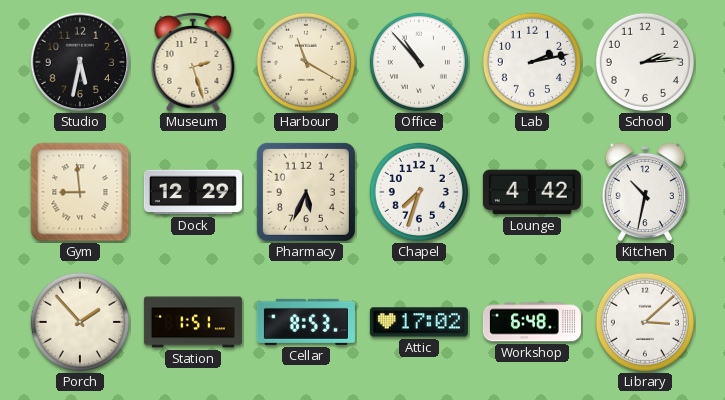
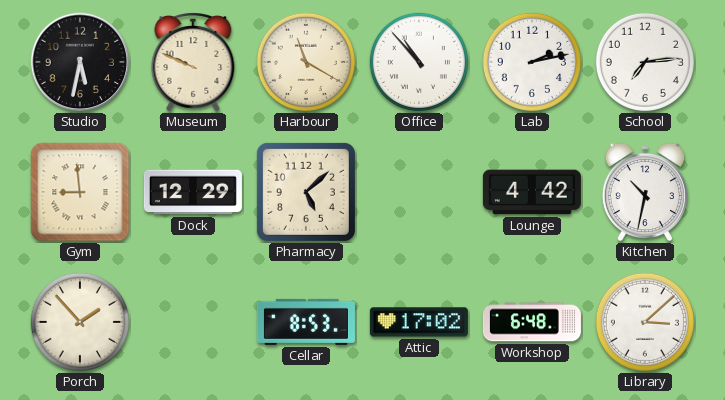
Museum: 2:27 -> 9:49 (193, 63)
School: 2:14 -> 7:14 (645, 62)
Pharmacy: 5:34 -> 5:08 (306, 192)
Chapel: 7:33 -> none (419, 192)
Station: 1:51 -> none (193, 322)
